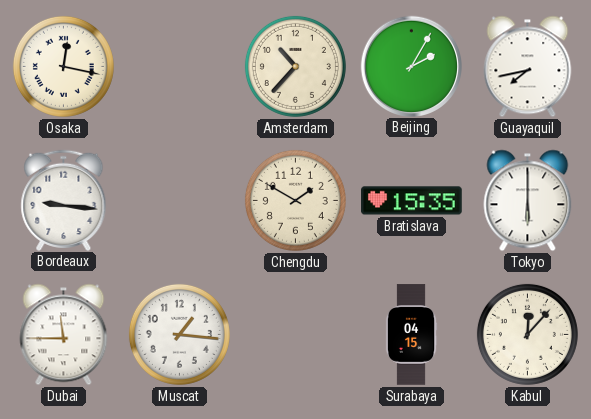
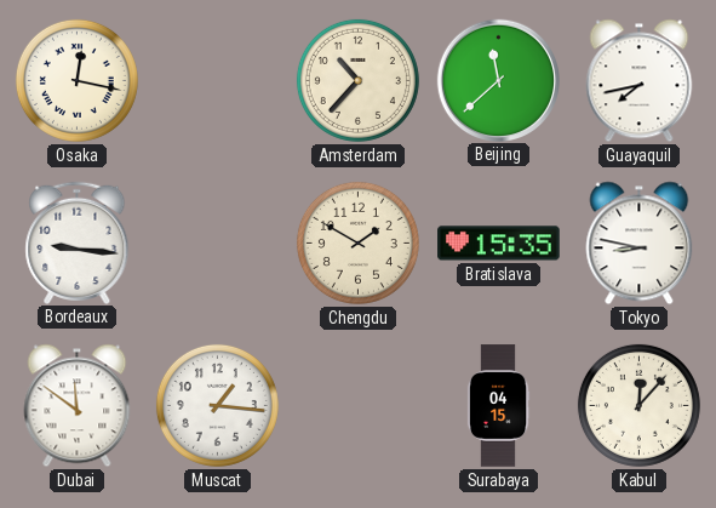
Beijing: 2:05 -> 11:38 (498, 80)
Tokyo: 6:00 -> 8:47 (640, 244)
Dubai: 11:45 -> 11:51 (78, 406)
